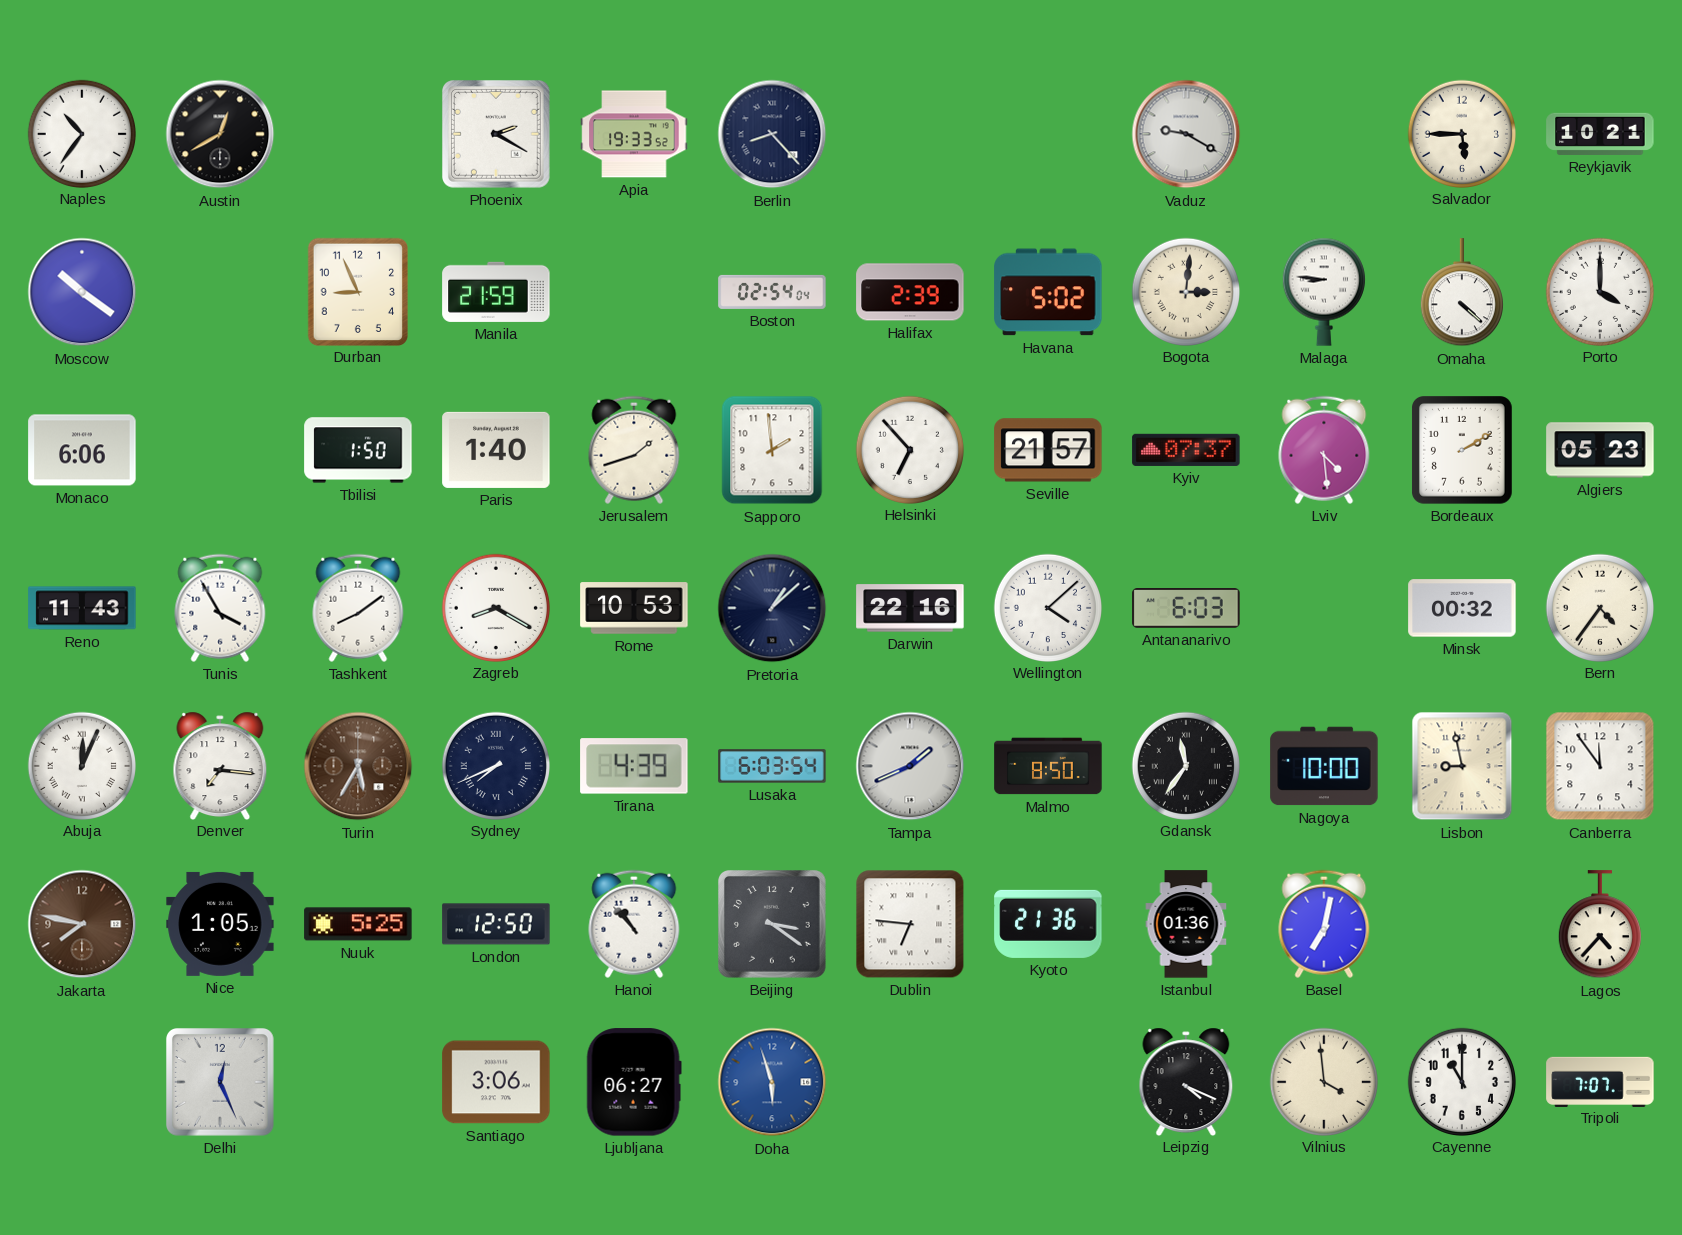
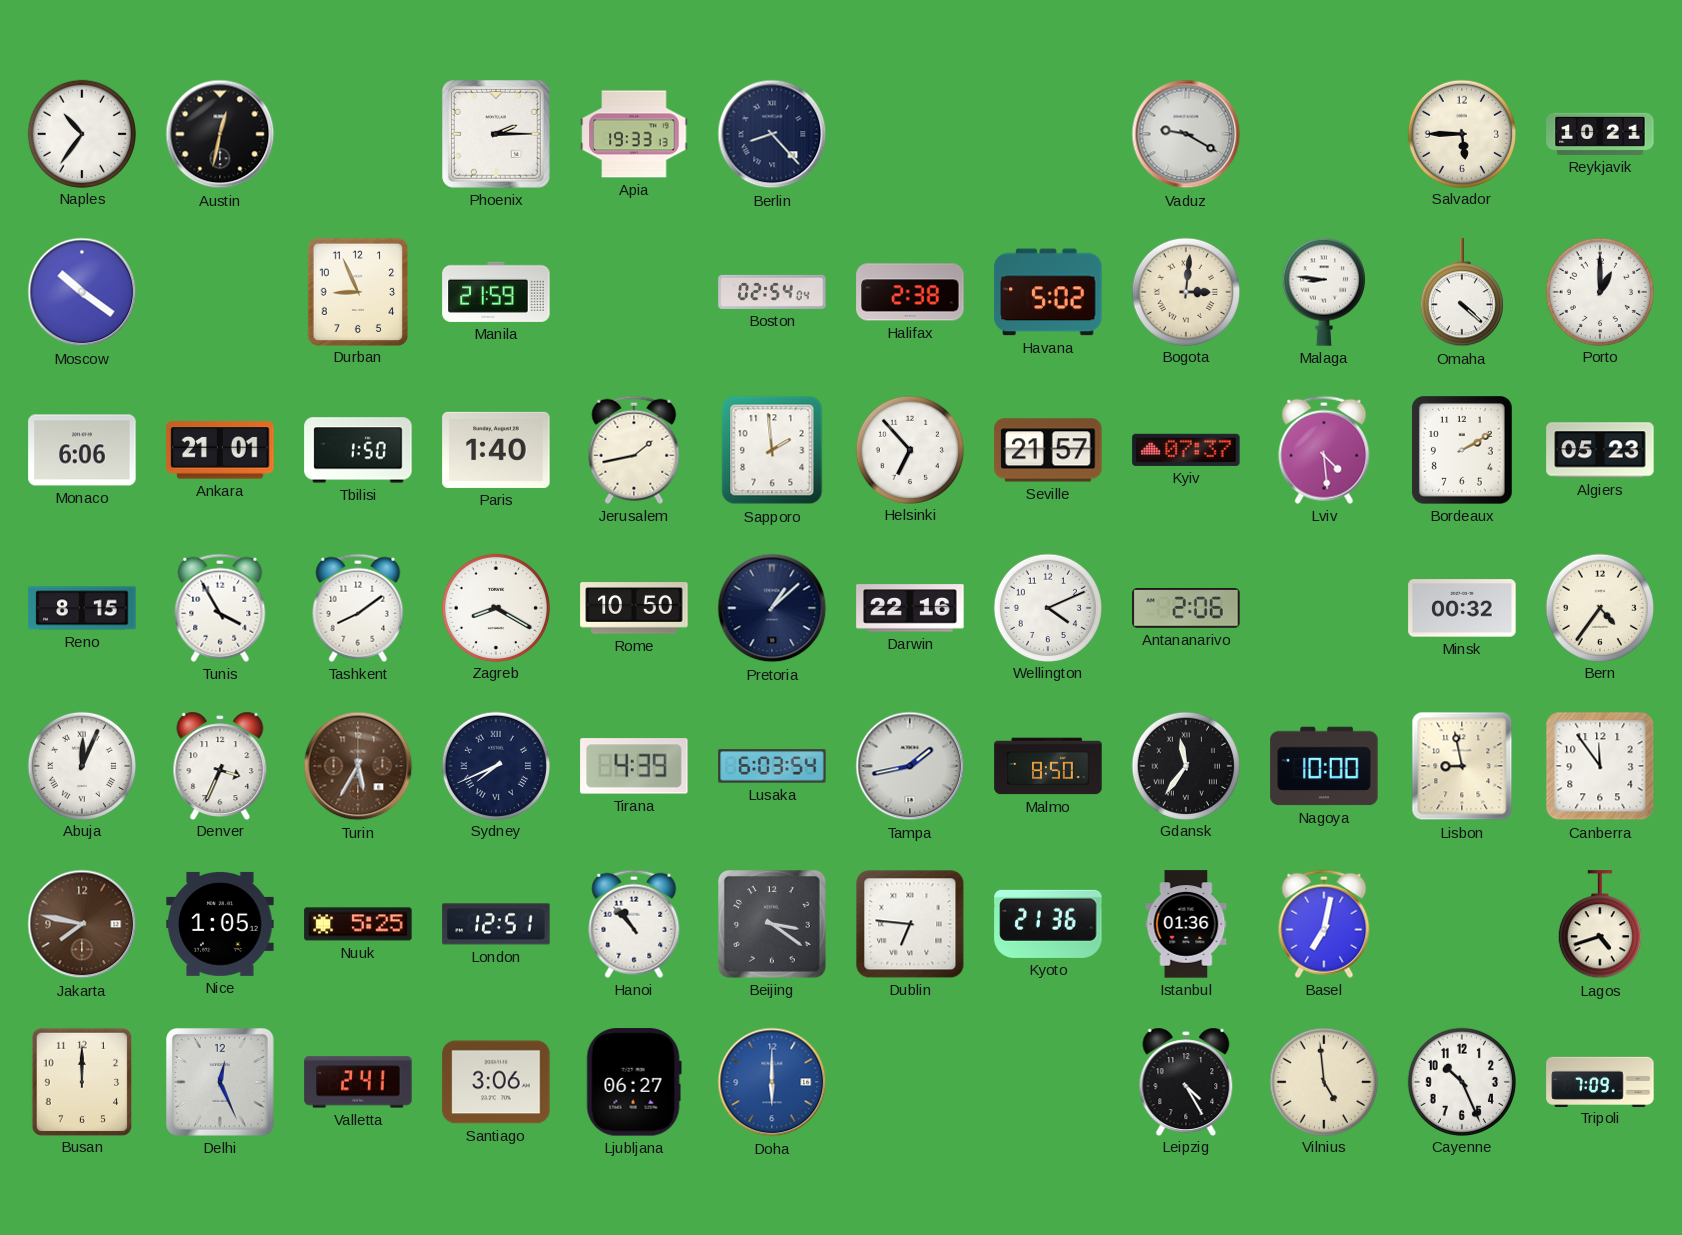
Austin: 12:40 -> 12:32 (220, 134)
Phoenix: 2:20 -> 2:15 (497, 135)
Apia: 19:33:52 -> 19:33:13 (634, 134)
Halifax: 2:39 -> 2:38 (910, 292)
Porto: 4:00 -> 1:00 (1599, 291)
Ankara: none -> 21:01 (220, 450)
Jerusalem: 1:42 -> 1:43 (634, 450)
Reno: 11:43 -> 8:15 (82, 608)
Rome: 10:53 -> 10:50 (634, 608)
Wellington: 4:08 -> 4:11 (1047, 607)
Antananarivo: 6:03 -> 2:06 (1186, 608)
Denver: 7:16 -> 3:34 (220, 765)
Tampa: 1:41 -> 1:43 (910, 766)
London: 12:50 -> 12:51 (496, 924)
Lagos: 4:37 -> 4:42 (1600, 925)
Busan: none -> 12:00 (81, 1081)
Valletta: none -> 2:41 (358, 1082)
Doha: 5:57 -> 6:00 (772, 1082)
Leipzig: 4:19 -> 4:25 (1186, 1081)
Vilnius: 3:59 -> 4:59 (1323, 1081)
Cayenne: 11:00 -> 10:26 (1461, 1081)
Tripoli: 7:07 -> 7:09 (1600, 1081)
